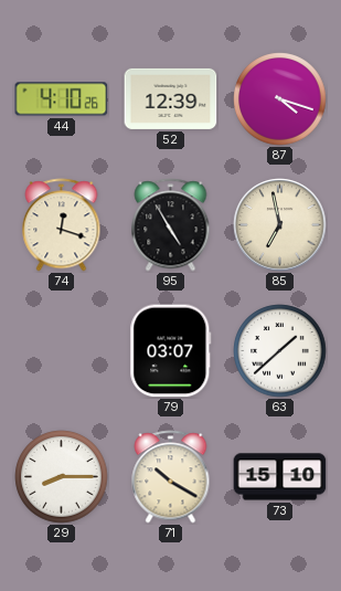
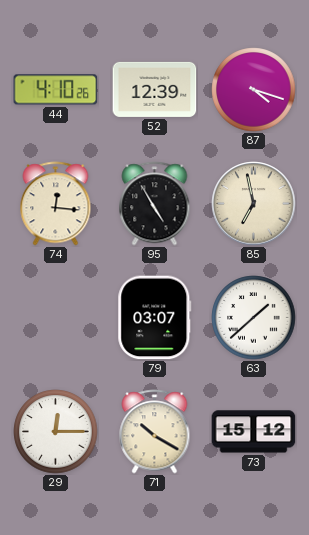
74: 12:18 -> 12:16 (56, 204)
29: 8:15 -> 12:15 (56, 432)
73: 15:10 -> 15:12 (254, 432)
